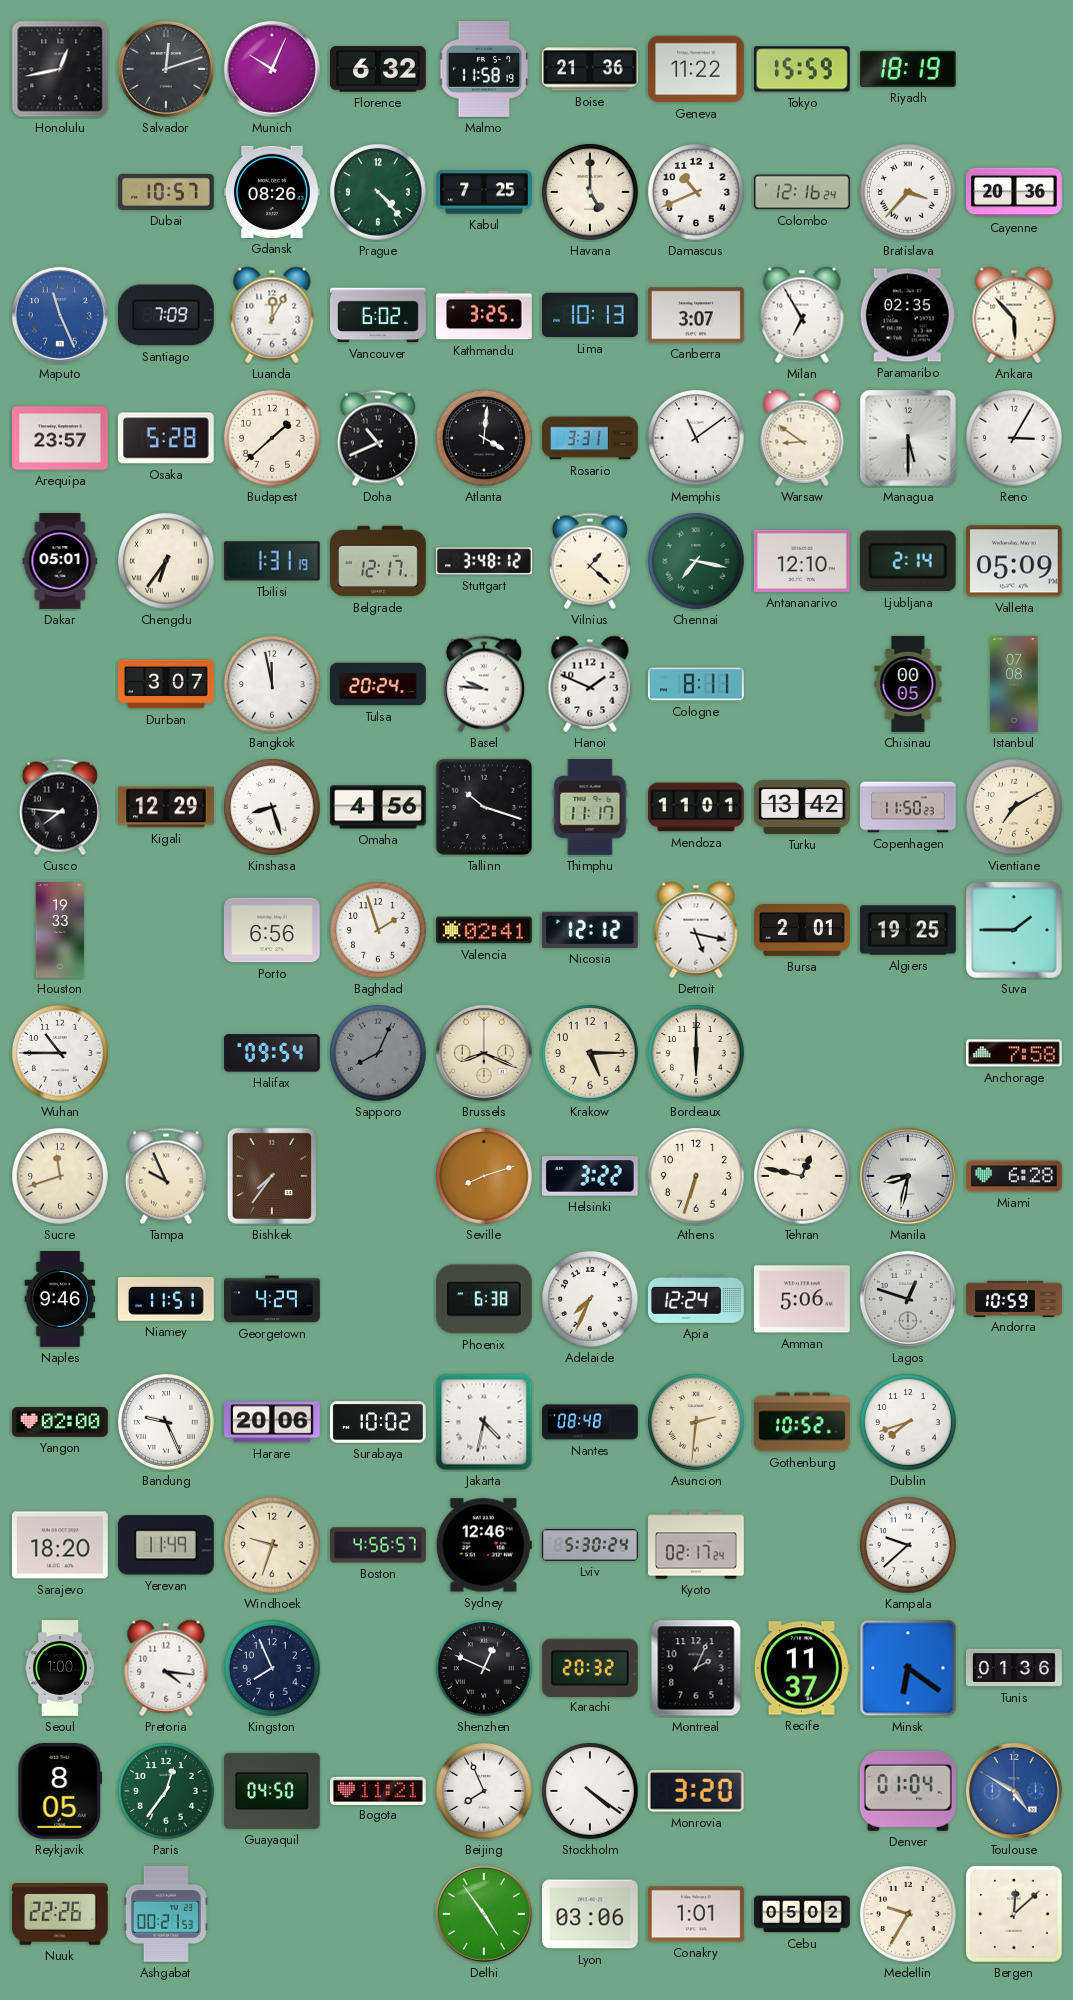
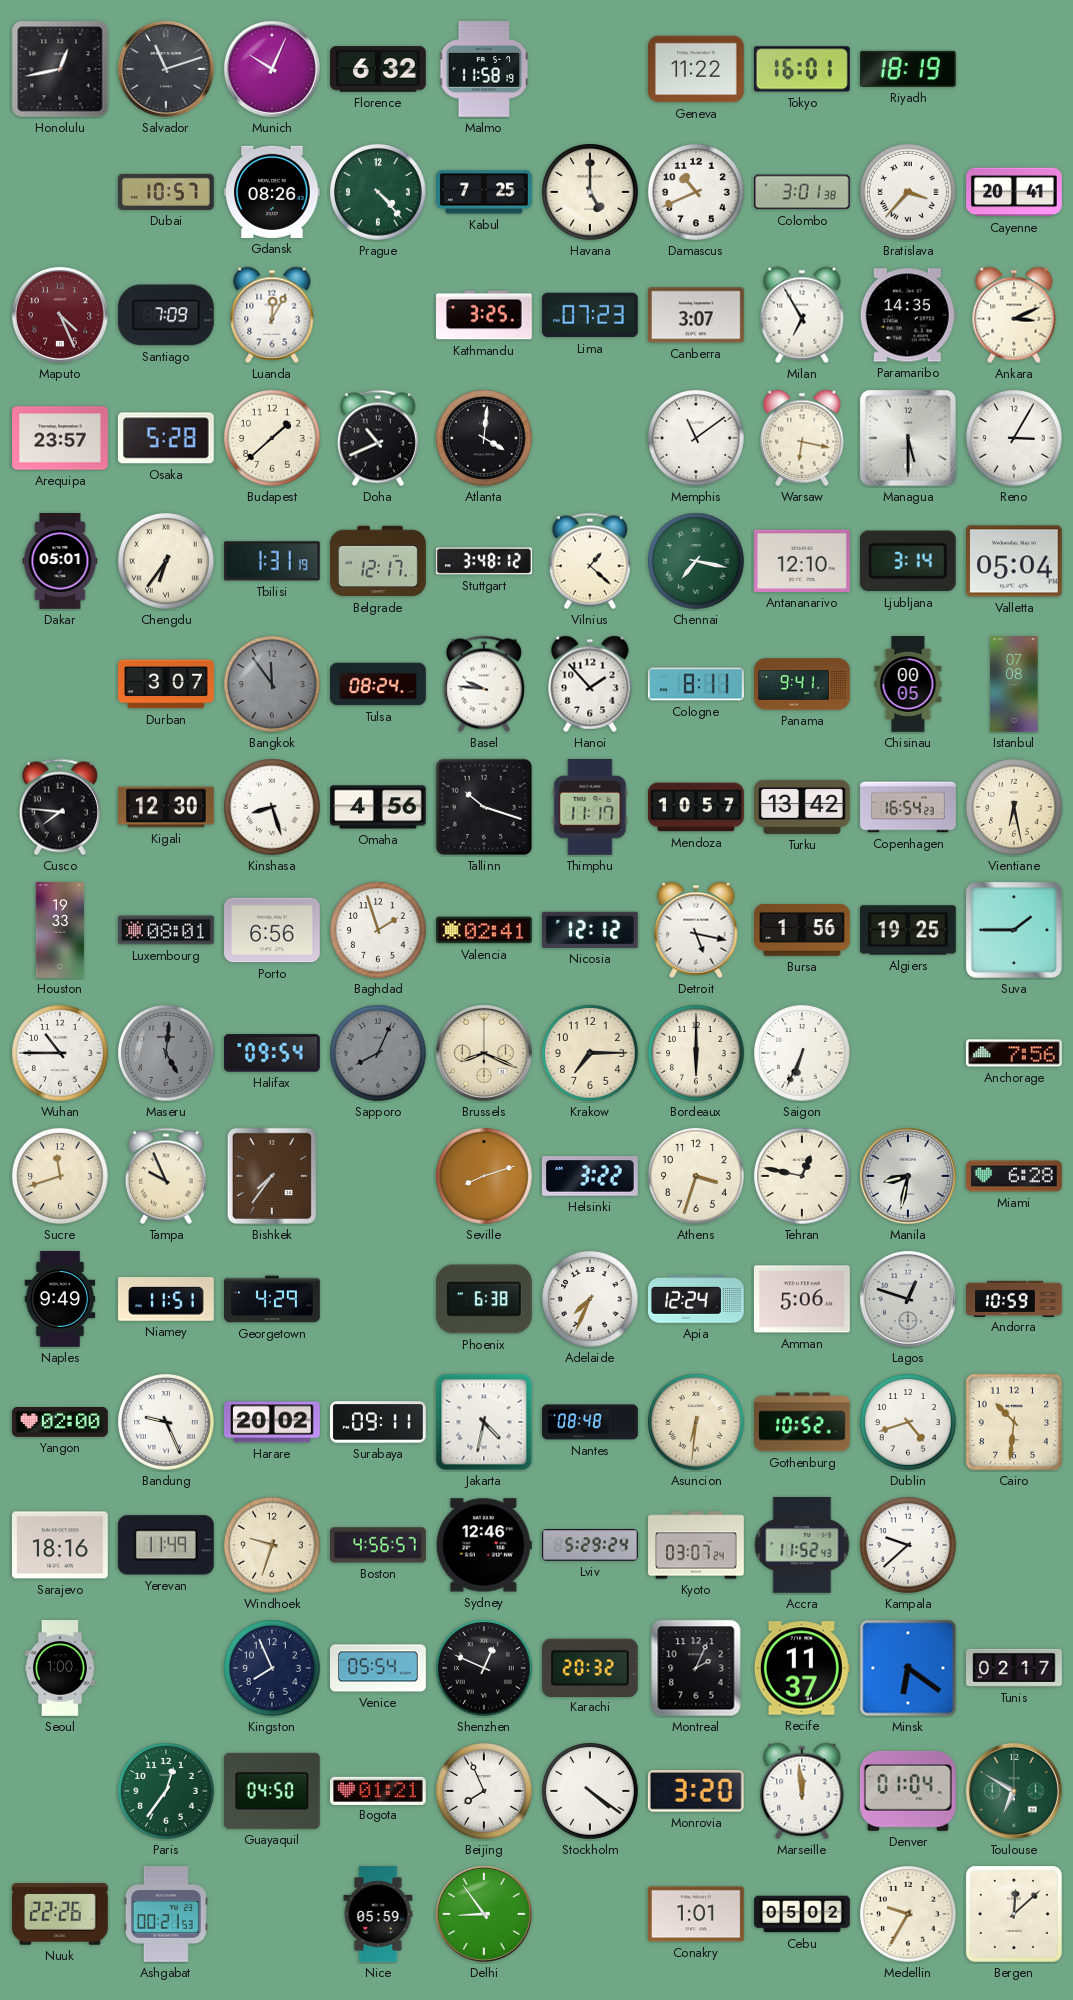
Salvador: 12:12 -> 11:12 (166, 69)
Boise: 21:36 -> none (591, 69)
Tokyo: 15:59 -> 16:01 (802, 69)
Colombo: 12:16 -> 3:01 (803, 192)
Cayenne: 20:36 -> 20:41 (1014, 192)
Maputo: 11:26 -> 4:26 (60, 315)
Maputo dial: blue -> burgundy (60, 315)
Vancouver: 6:02 -> none (378, 315)
Lima: 10:13 -> 07:23 (591, 315)
Paramaribo: 02:35 -> 14:35 (908, 315)
Ankara: 5:53 -> 3:11 (1014, 315)
Rosario: 3:31 -> none (590, 438)
Warsaw: 8:51 -> 6:17 (802, 438)
Ljubljana: 2:14 -> 3:14 (908, 561)
Valletta: 05:09 -> 05:04 (1014, 561)
Bangkok: 11:58 -> 11:54 (272, 684)
Bangkok dial: white -> grey (272, 684)
Tulsa: 20:24 -> 08:24 (379, 684)
Hanoi: 1:49 -> 1:53 (590, 684)
Panama: none -> 9:41 (802, 684)
Kigali: 12:29 -> 12:30 (166, 807)
Mendoza: 11:01 -> 10:57 (697, 807)
Copenhagen: 11:50 -> 16:54 (908, 807)
Vientiane: 7:10 -> 6:28 (1014, 807)
Luxembourg: none -> 08:01 (167, 930)
Bursa: 2:01 -> 1:56 (802, 931)
Maseru: none -> 5:01 (166, 1053)
Krakow: 5:15 -> 7:15 (590, 1053)
Saigon: none -> 6:34 (802, 1053)
Anchorage: 7:58 -> 7:56 (1015, 1053)
Athens: 6:33 -> 3:33 (696, 1176)
Naples: 9:46 -> 9:49 (60, 1299)
Harare: 20:06 -> 20:02 (273, 1422)
Surabaya: 10:02 -> 09:11 (379, 1422)
Asuncion: 2:31 -> 6:31 (696, 1422)
Dublin: 7:42 -> 4:42 (908, 1422)
Cairo: none -> 10:31 (1014, 1422)
Sarajevo: 18:20 -> 18:16 (60, 1545)
Lviv: 5:30 -> 5:29 (590, 1545)
Kyoto: 02:17 -> 03:07 (696, 1545)
Accra: none -> 11:52 (802, 1546)
Pretoria: 4:16 -> none (166, 1668)
Venice: none -> 05:54 (379, 1668)
Tunis: 01:36 -> 02:17 (1015, 1668)
Reykjavik: 8:05 -> none (60, 1792)
Bogota: 11:21 -> 01:21 (379, 1790)
Marseille: none -> 11:59 (802, 1791)
Toulouse: 4:50 -> 6:50 (1014, 1791)
Toulouse dial: blue -> green (1014, 1791)
Nice: none -> 05:59 (378, 1914)
Delhi: 4:54 -> 8:54 (484, 1914)
Lyon: 03:06 -> none (591, 1914)
